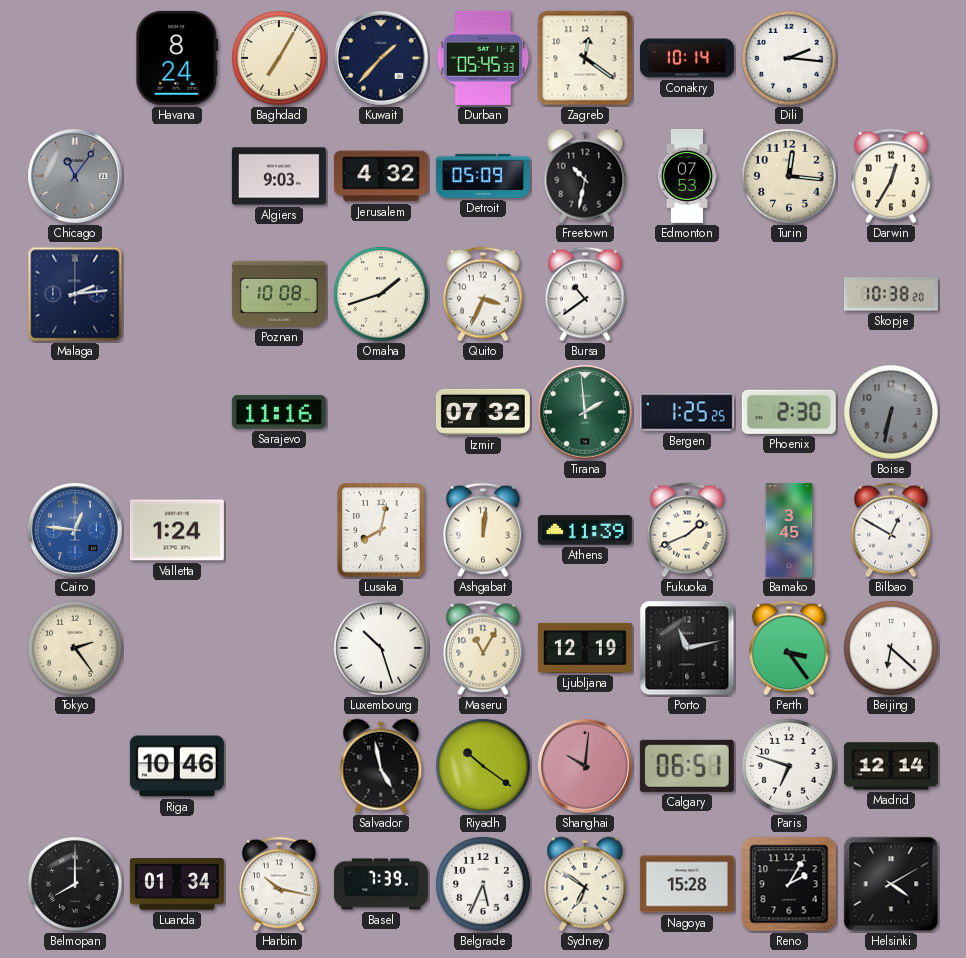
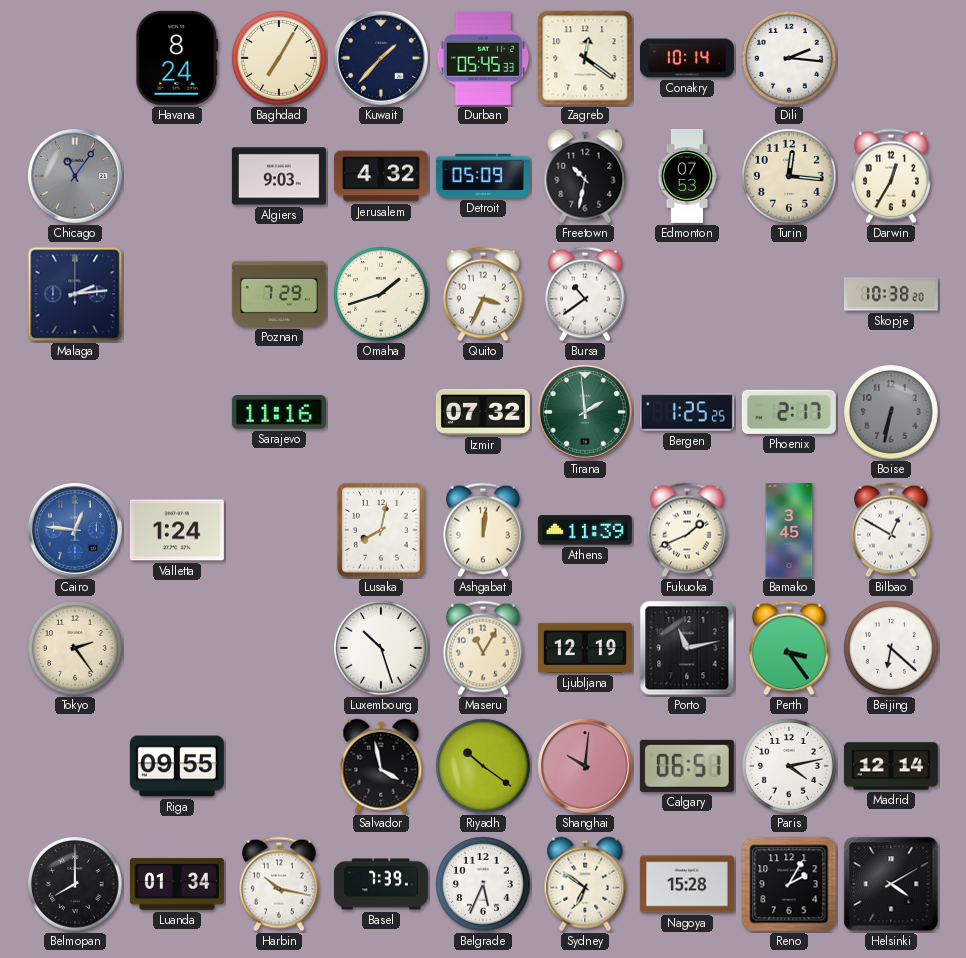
Poznan: 10:08 -> 7:29 (279, 294)
Phoenix: 2:30 -> 2:17 (789, 412)
Riga: 10:46 -> 09:55 (177, 766)
Salvador: 4:58 -> 3:58 (381, 766)
Paris: 6:48 -> 4:13 (789, 766)
